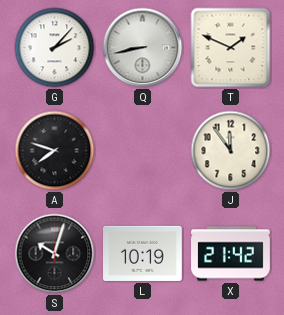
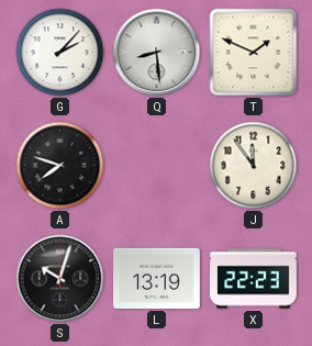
Q: 8:43 -> 8:29 (157, 53)
L: 10:19 -> 13:19 (157, 278)
X: 21:42 -> 22:23 (254, 279)
